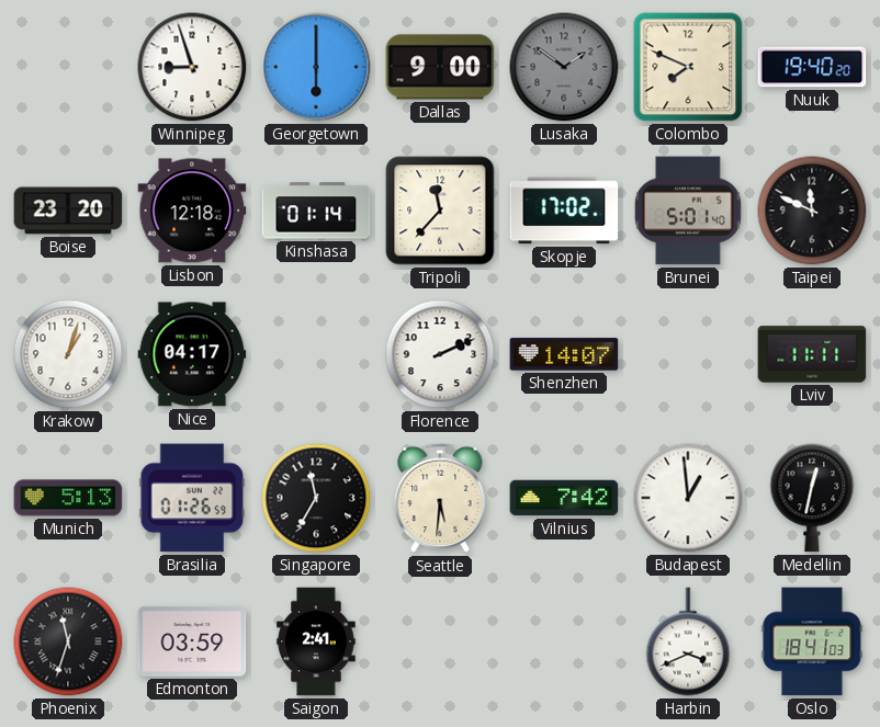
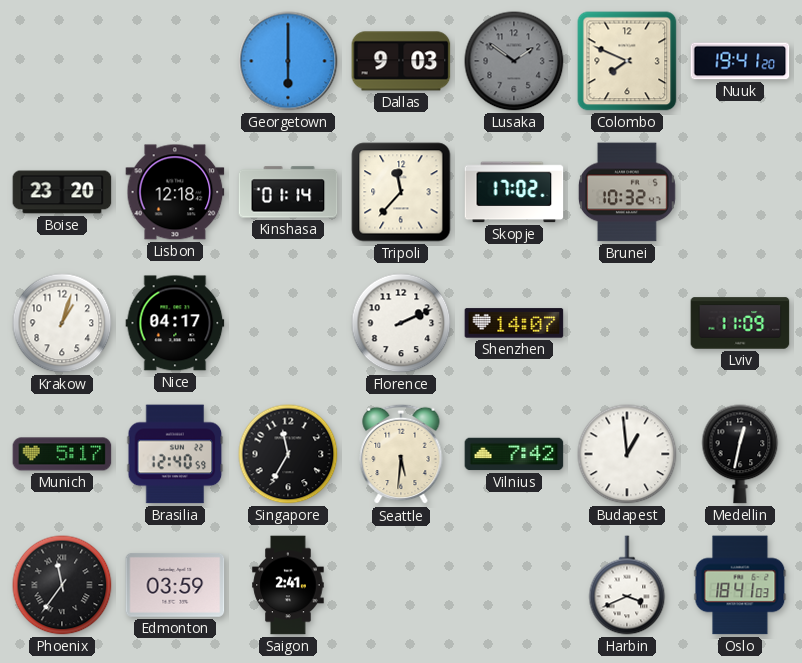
Winnipeg: 8:57 -> none (192, 67)
Dallas: 9:00 -> 9:03 (401, 61)
Nuuk: 19:40 -> 19:41 (740, 61)
Brunei: 5:01 -> 10:32 (627, 192)
Taipei: 11:49 -> none (812, 211)
Lviv: 11:11 -> 11:09 (740, 323)
Munich: 5:13 -> 5:17 (62, 454)
Brasilia: 01:26 -> 12:40 (175, 454)
Phoenix: 11:33 -> 11:36 (62, 585)
